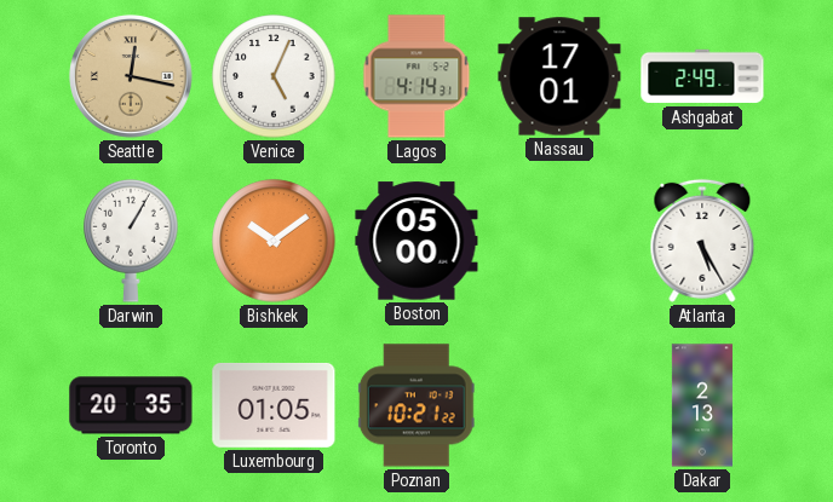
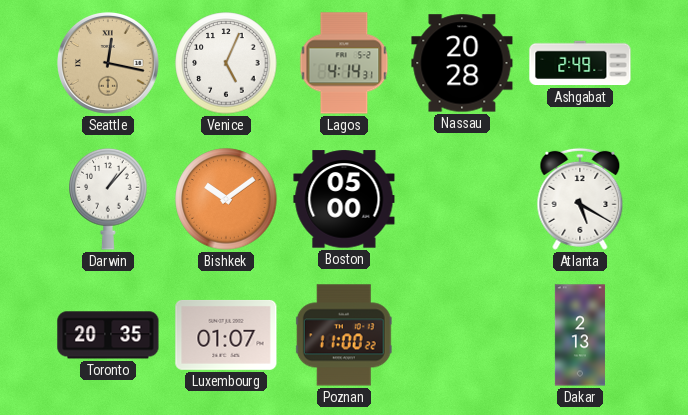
Nassau: 17:01 -> 20:28 (462, 63)
Darwin: 1:05 -> 1:07 (108, 199)
Atlanta: 5:25 -> 5:20 (580, 199)
Luxembourg: 01:05 -> 01:07 (226, 335)
Poznan: 10:21 -> 11:00 (344, 335)
